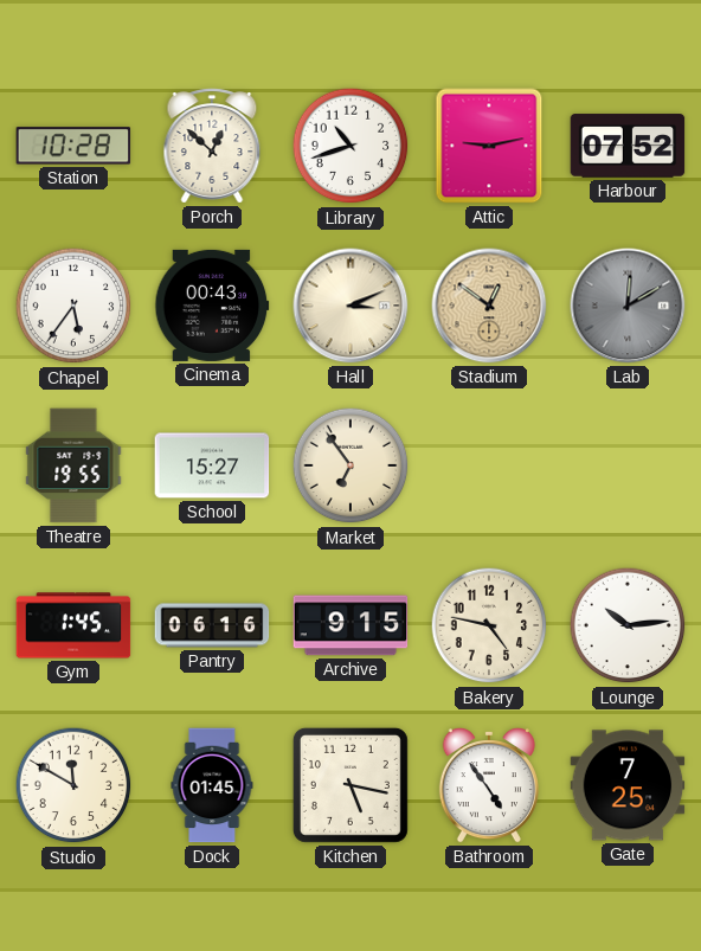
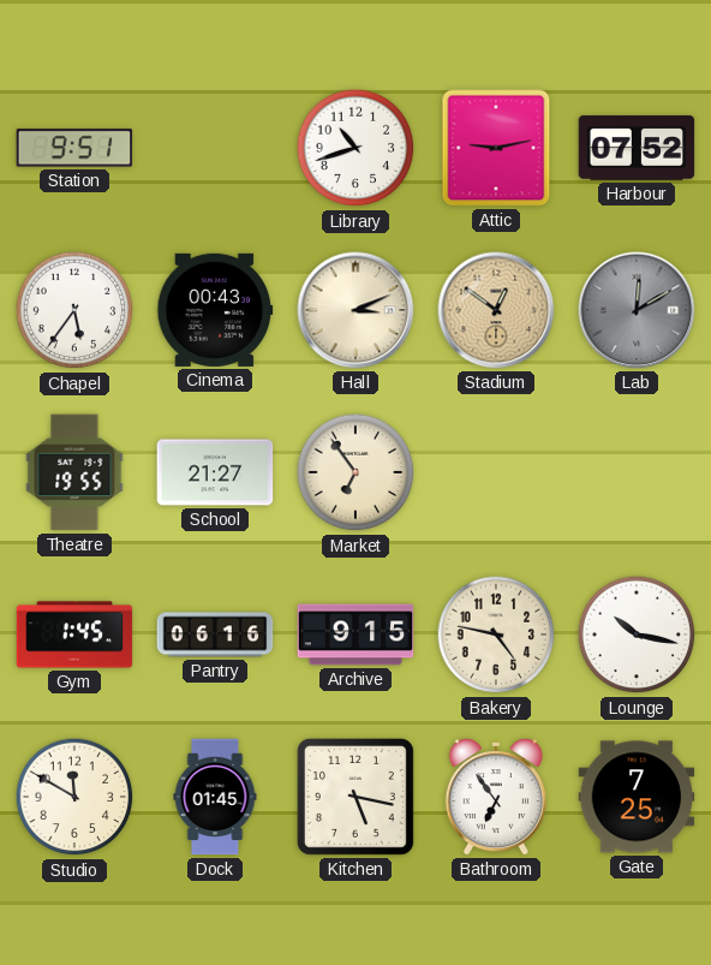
Station: 10:28 -> 9:51 (74, 148)
Porch: 12:52 -> none (212, 146)
School: 15:27 -> 21:27 (215, 472)
Lounge: 10:14 -> 10:17 (637, 635)
Bathroom: 4:54 -> 6:54 (496, 797)
